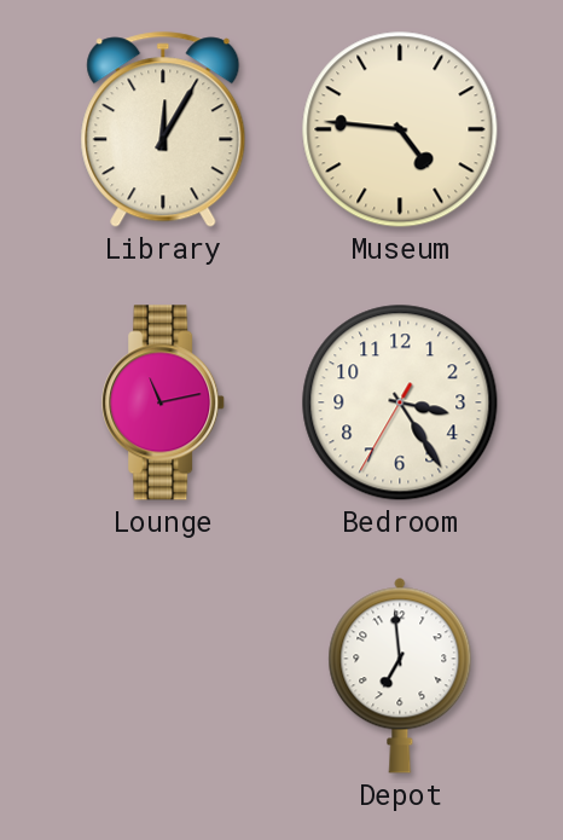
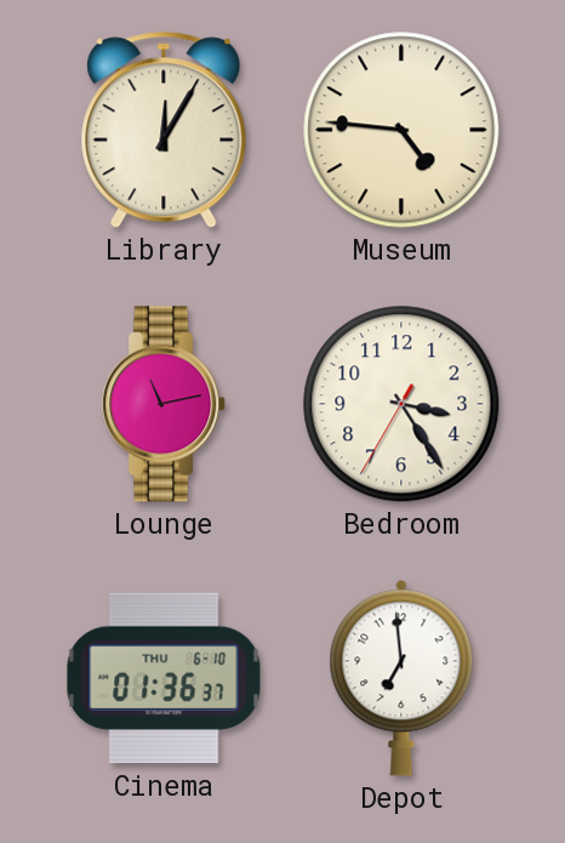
Cinema: none -> 01:36 (164, 678)
